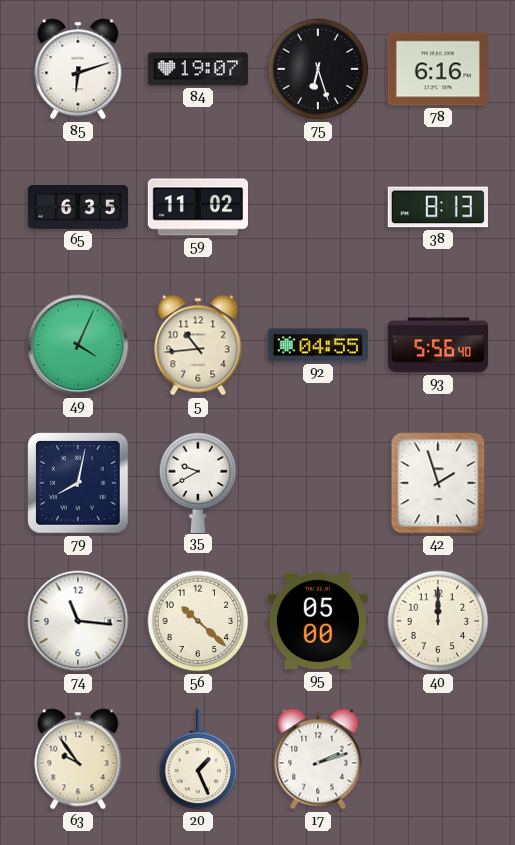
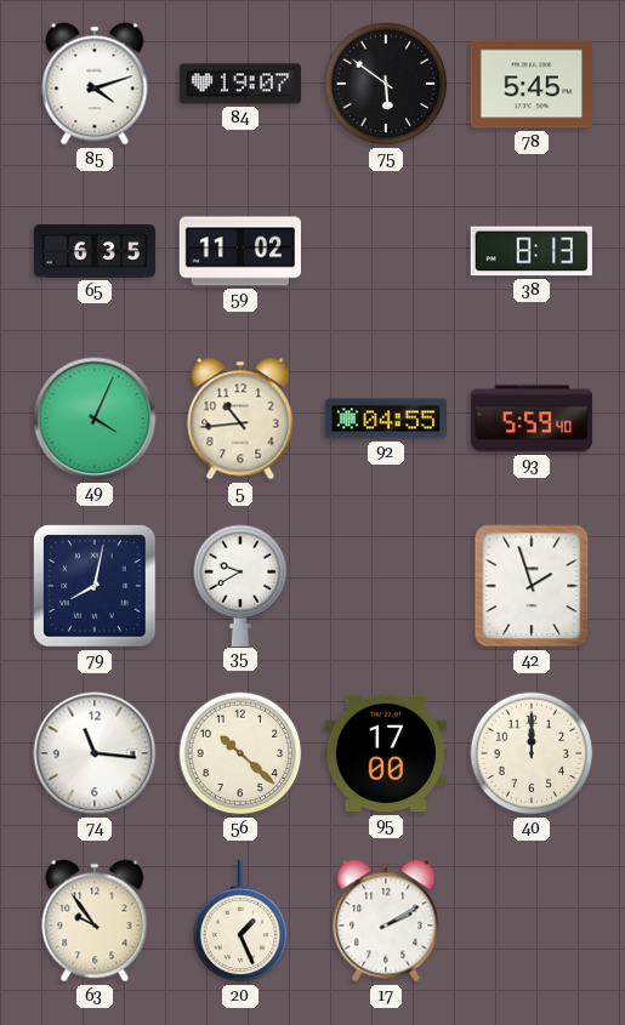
85: 6:12 -> 4:12 (95, 84)
75: 6:27 -> 5:51 (386, 84)
78: 6:16 -> 5:45 (530, 84)
93: 5:56 -> 5:59 (532, 418)
95: 05:00 -> 17:00 (386, 753)
17: 2:12 -> 2:10 (386, 921)
